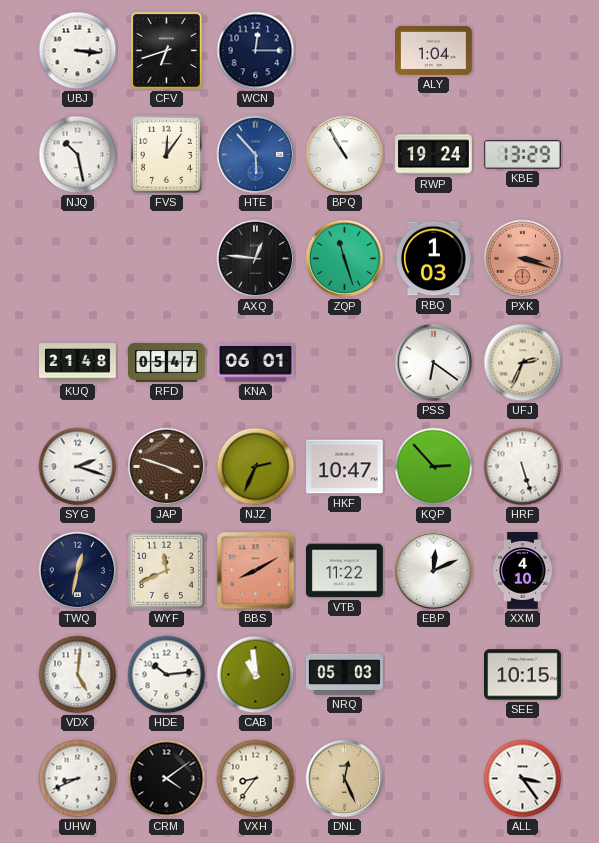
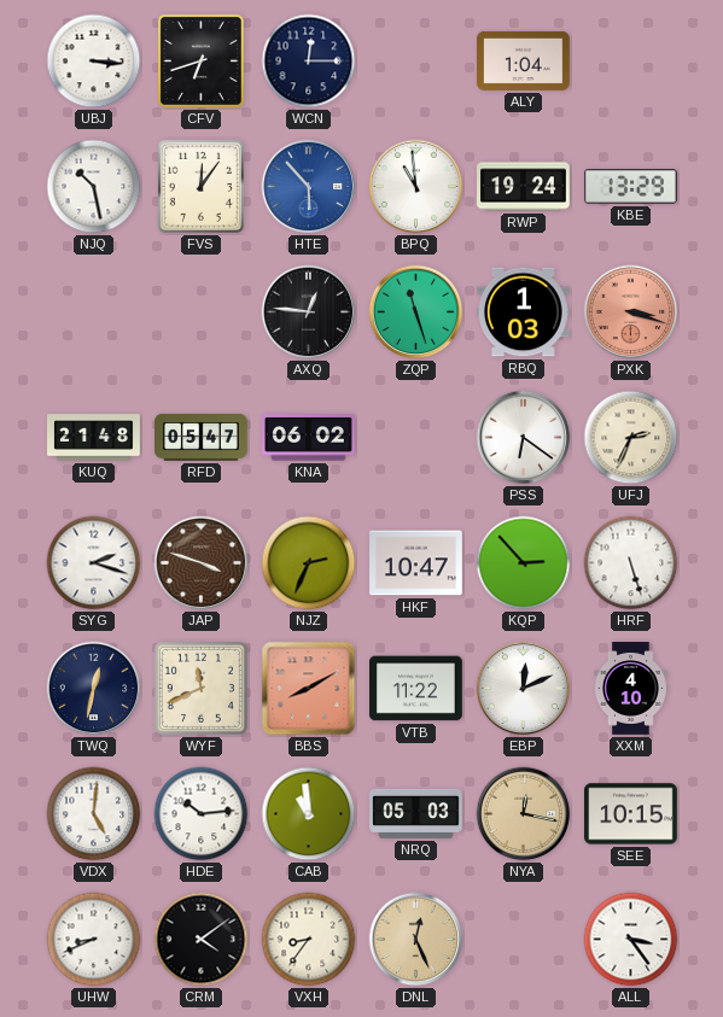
BPQ: 10:55 -> 10:59 (416, 187)
KNA: 06:01 -> 06:02 (309, 438)
NYA: none -> 12:17 (524, 814)
